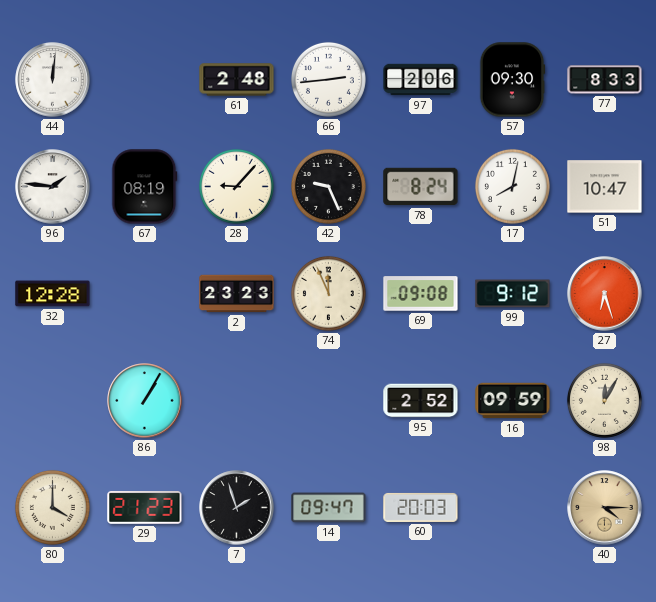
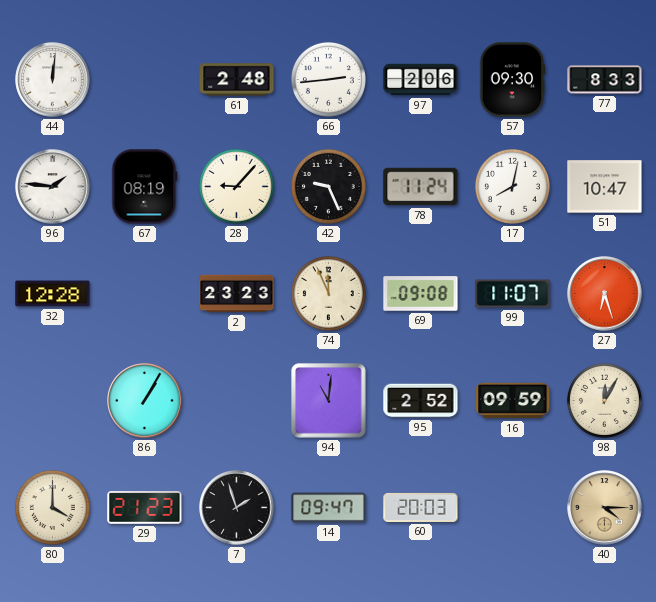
78: 8:24 -> 11:24 (421, 187)
99: 9:12 -> 11:07 (513, 294)
94: none -> 11:01 (329, 401)
